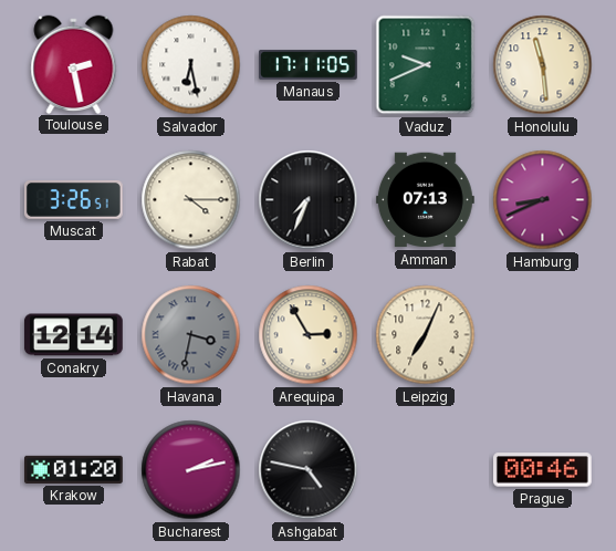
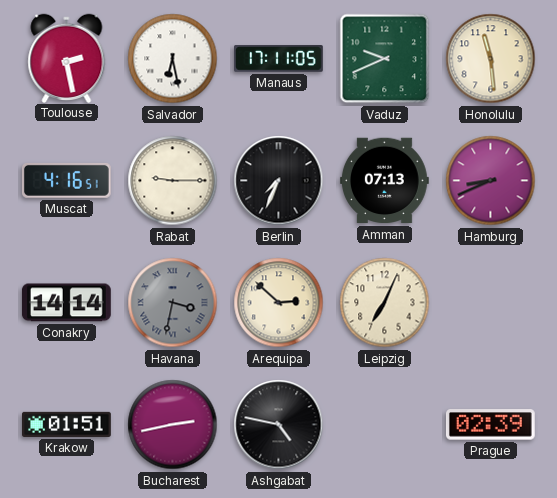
Muscat: 3:26 -> 4:16 (66, 180)
Rabat: 4:15 -> 9:15 (173, 181)
Conakry: 12:14 -> 14:14 (66, 303)
Arequipa: 2:55 -> 2:52 (279, 303)
Krakow: 01:20 -> 01:51 (67, 424)
Bucharest: 2:13 -> 2:43 (173, 425)
Prague: 00:46 -> 02:39 (490, 425)
